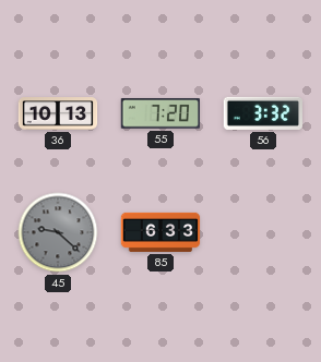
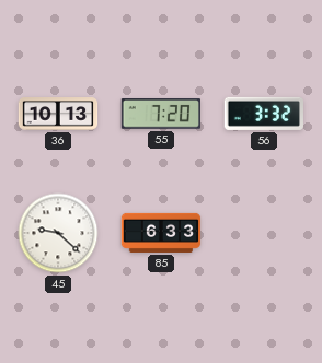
45 dial: grey -> white (58, 233)
